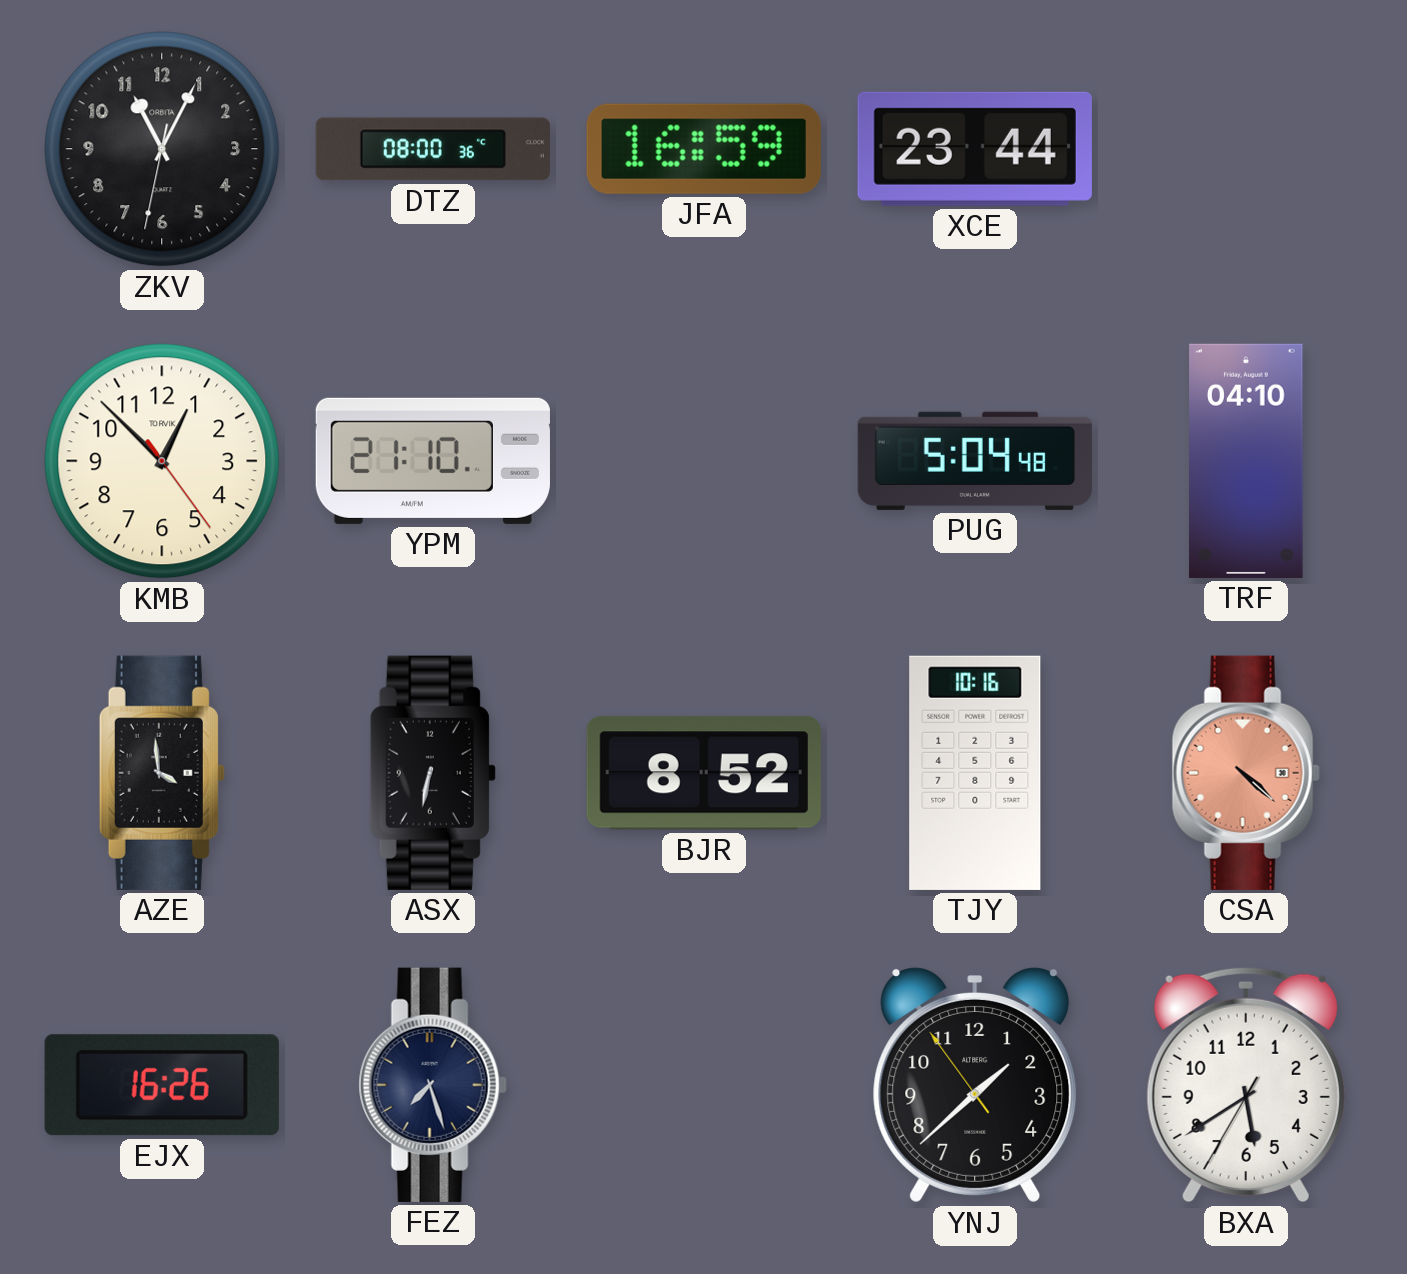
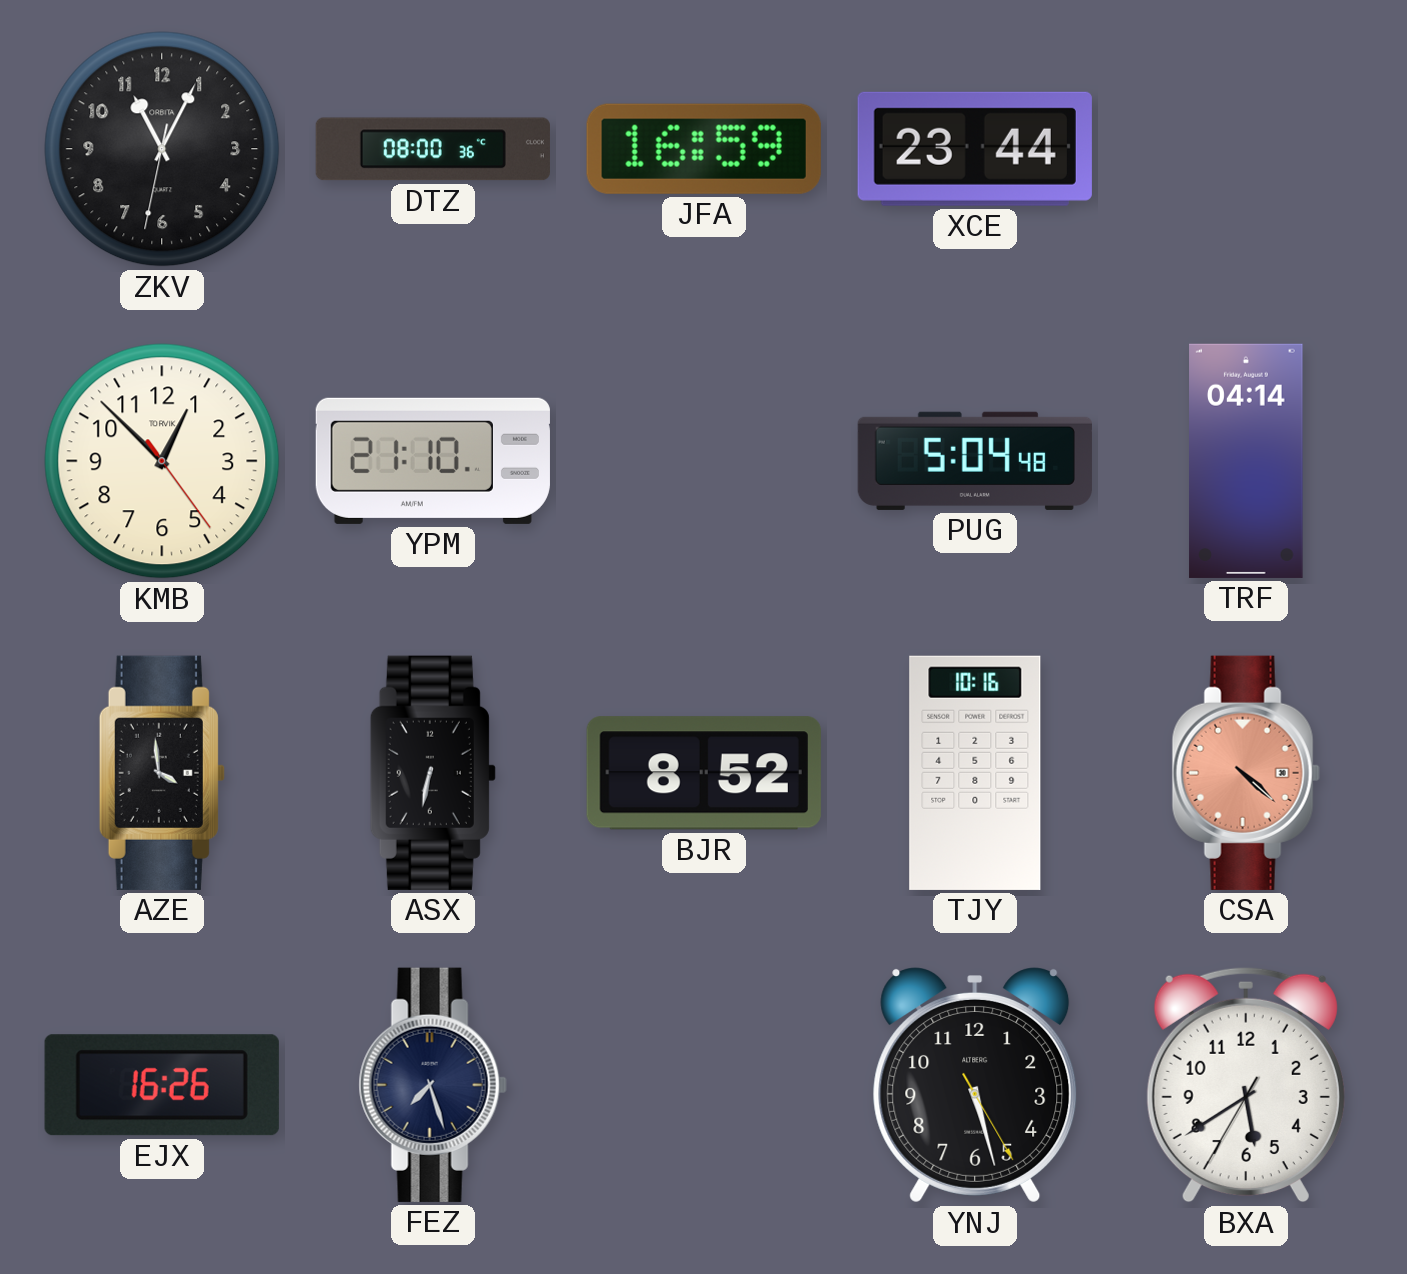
TRF: 04:10 -> 04:14 (1246, 461)
YNJ: 1:37 -> 5:27 (975, 1086)
